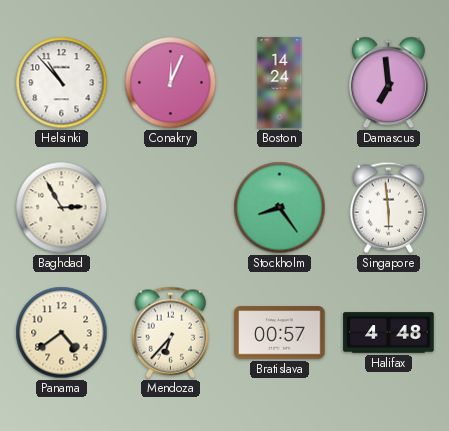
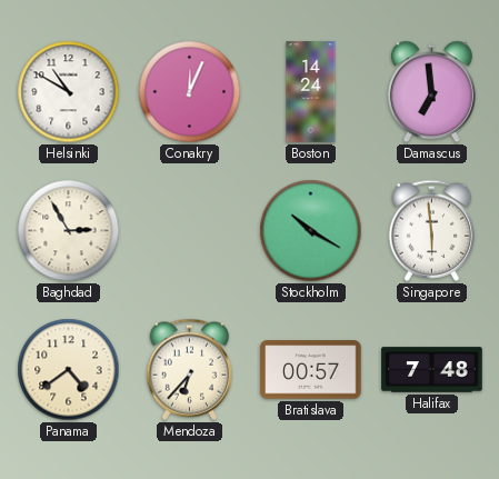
Helsinki: 10:53 -> 10:50 (69, 92)
Stockholm: 8:24 -> 10:20 (311, 231)
Halifax: 4:48 -> 7:48 (432, 370)
